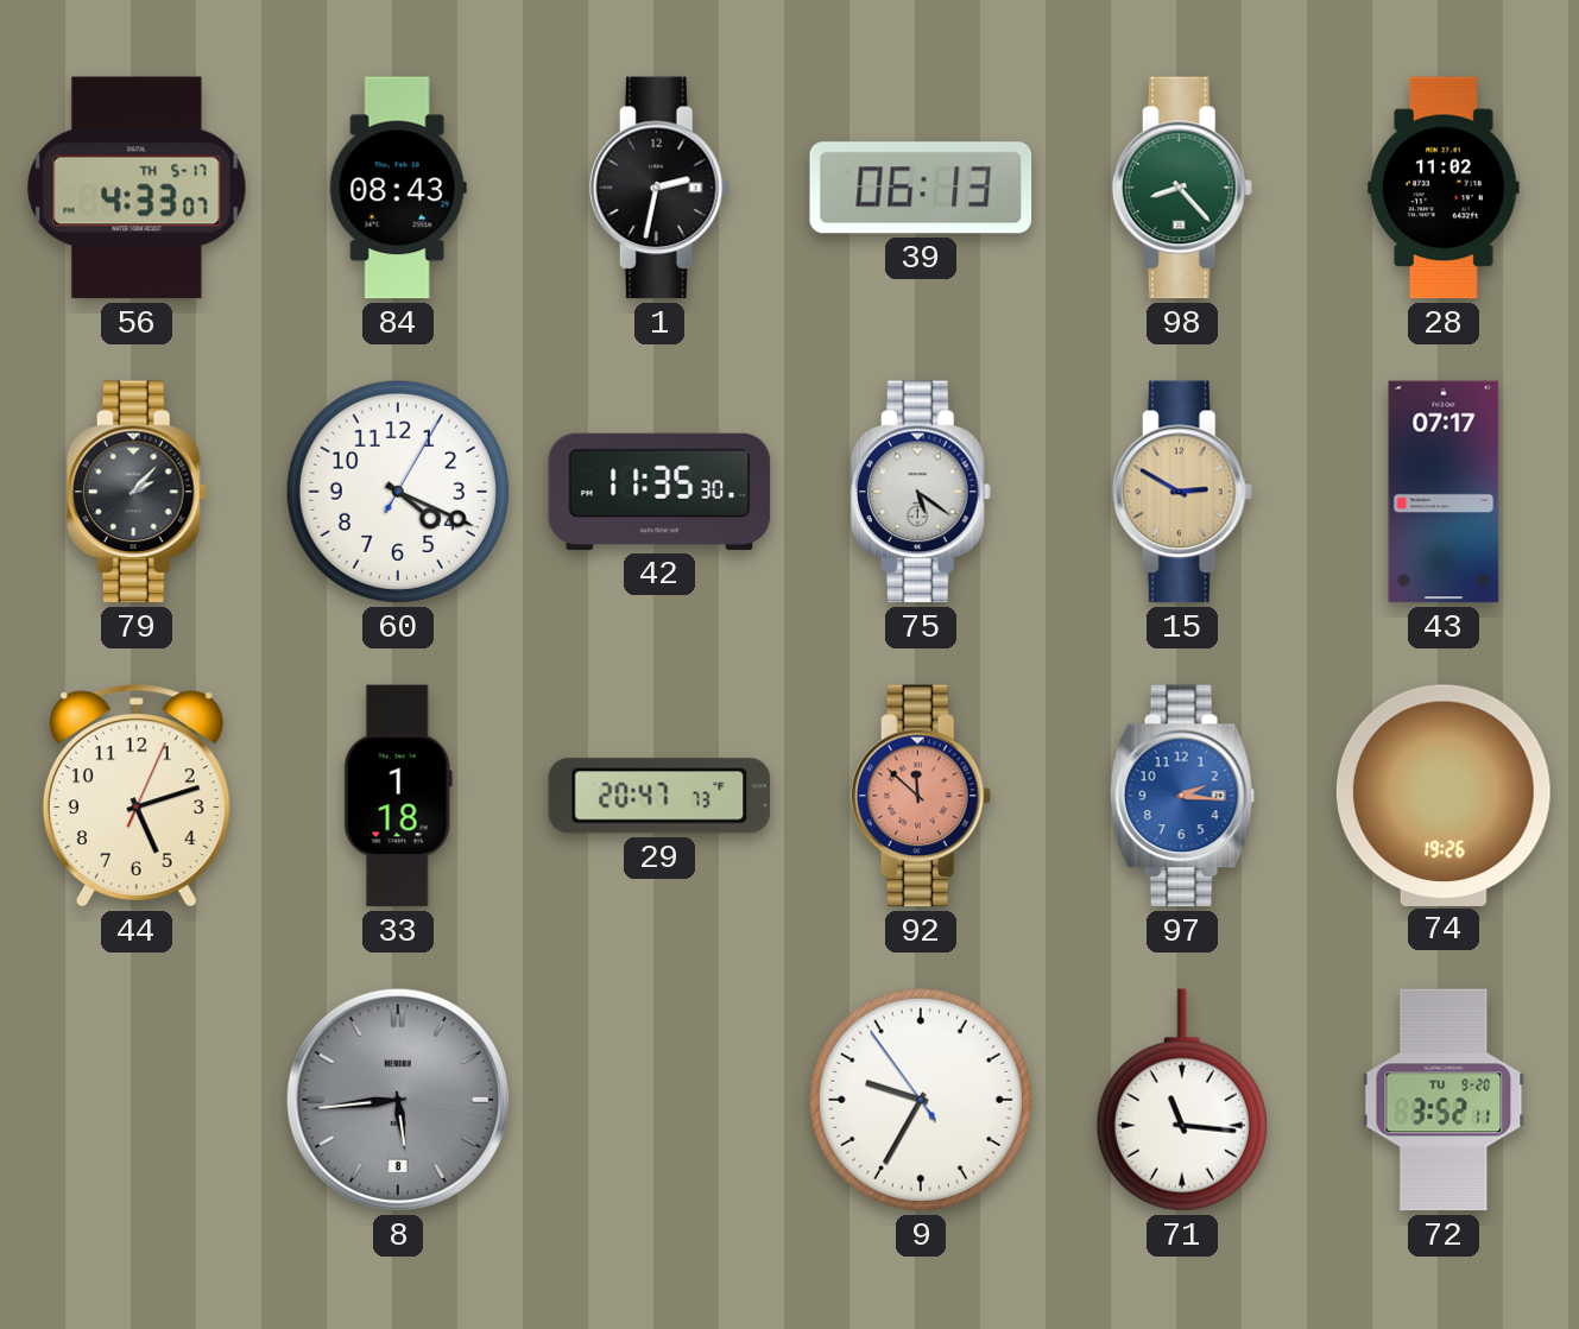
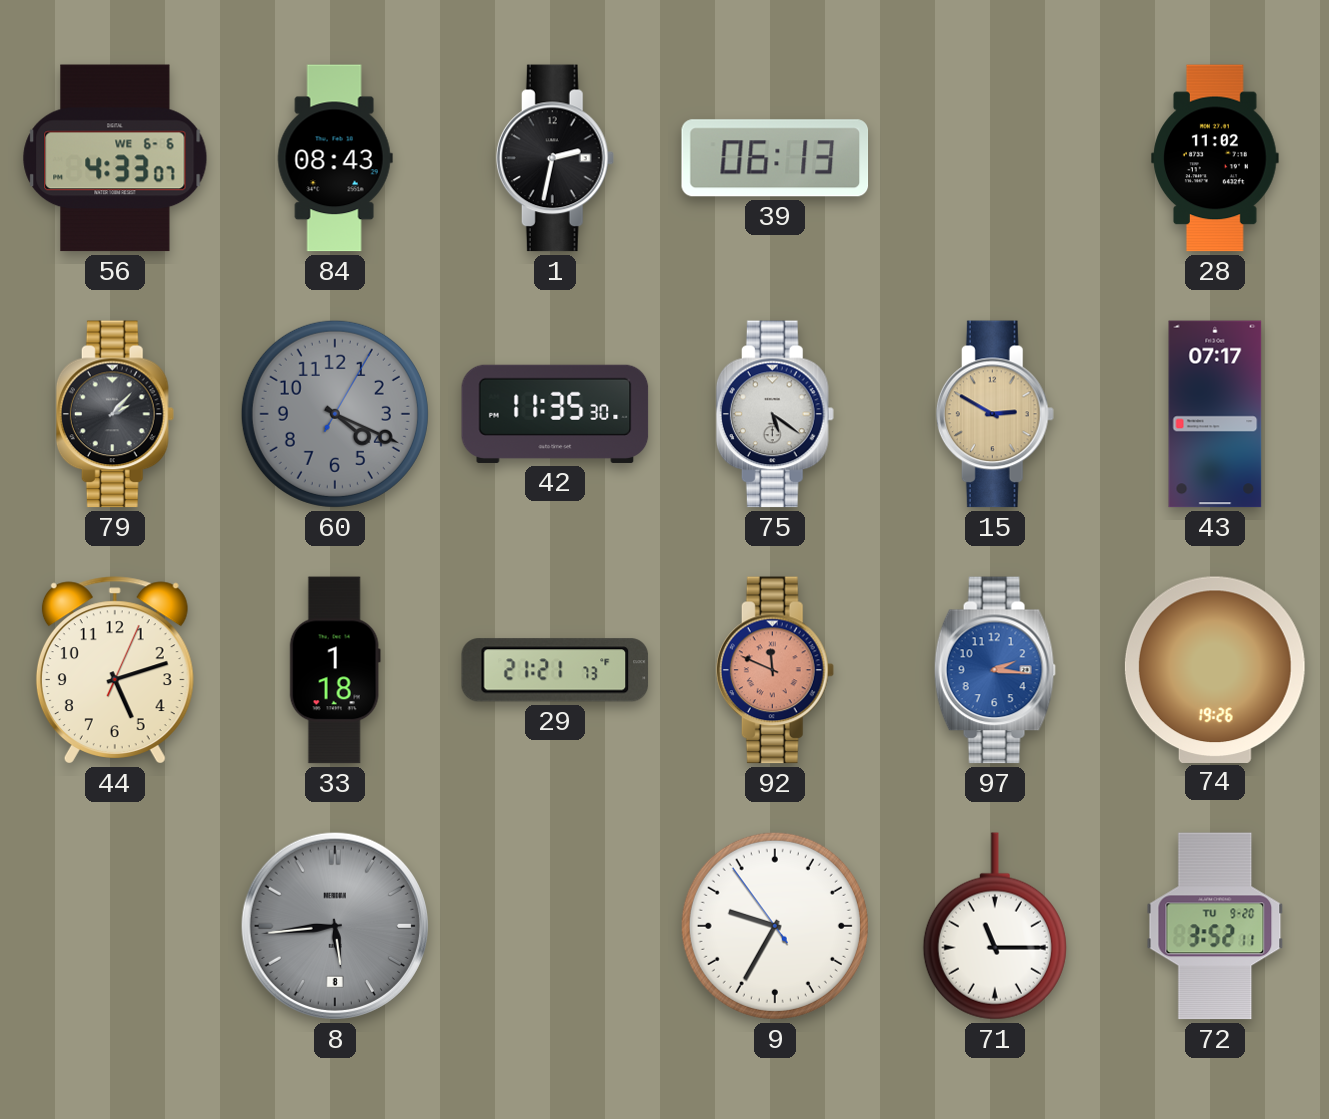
56 date: TH 5-17 -> WE 6-6 (115, 158)
98: 8:23 -> none (1182, 188)
60 dial: white -> grey (335, 414)
29: 20:47 -> 21:21 (555, 670)
92: 11:52 -> 11:49 (775, 670)
71: 11:16 -> 11:15 (995, 926)
